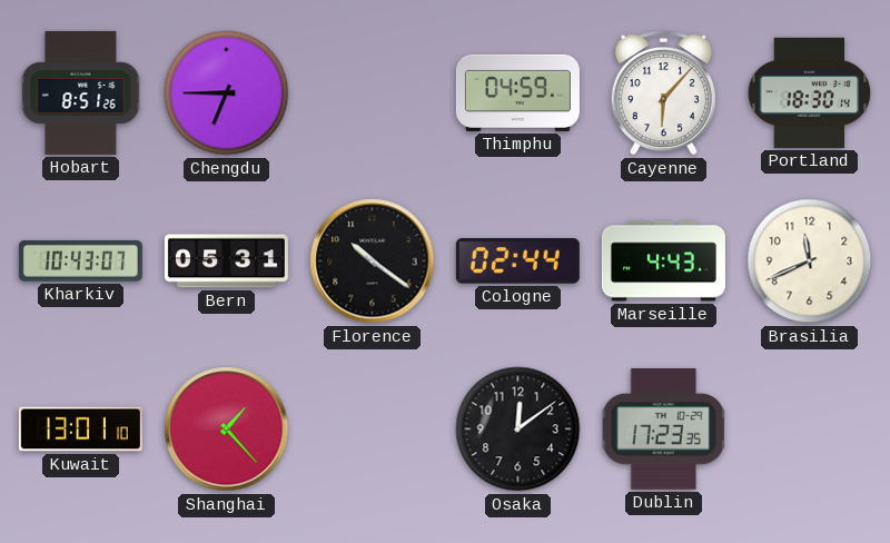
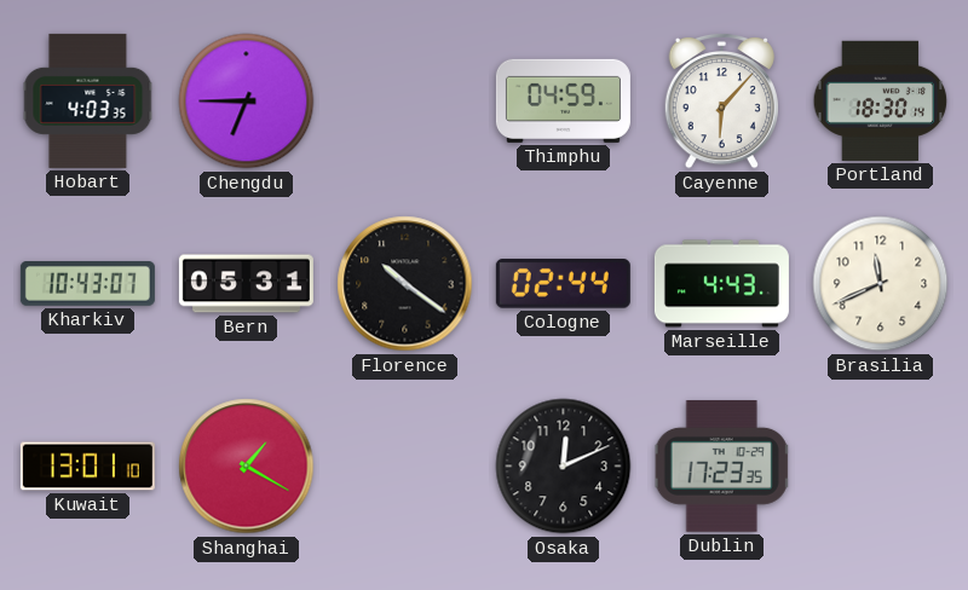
Hobart: 8:51 -> 4:03 (88, 100)
Shanghai: 1:23 -> 1:20 (247, 467)
Osaka: 12:09 -> 12:11 (564, 467)
